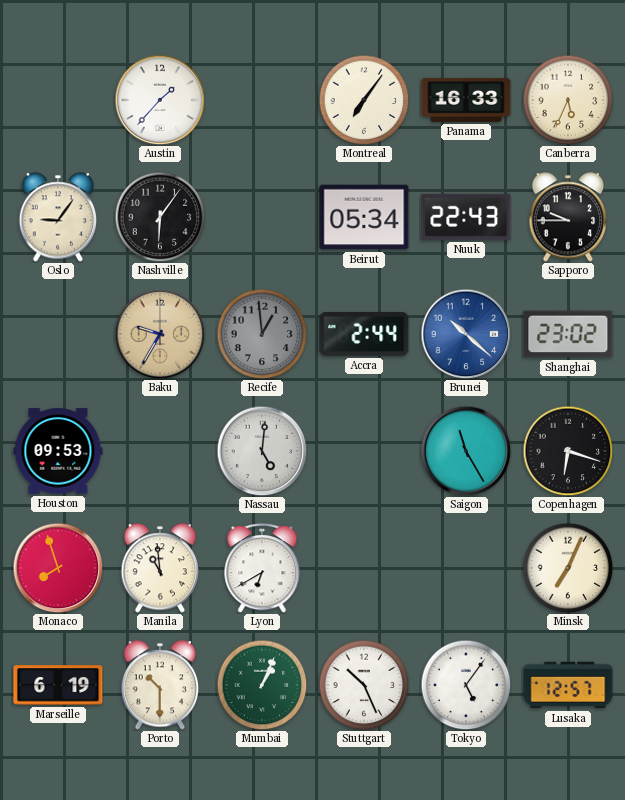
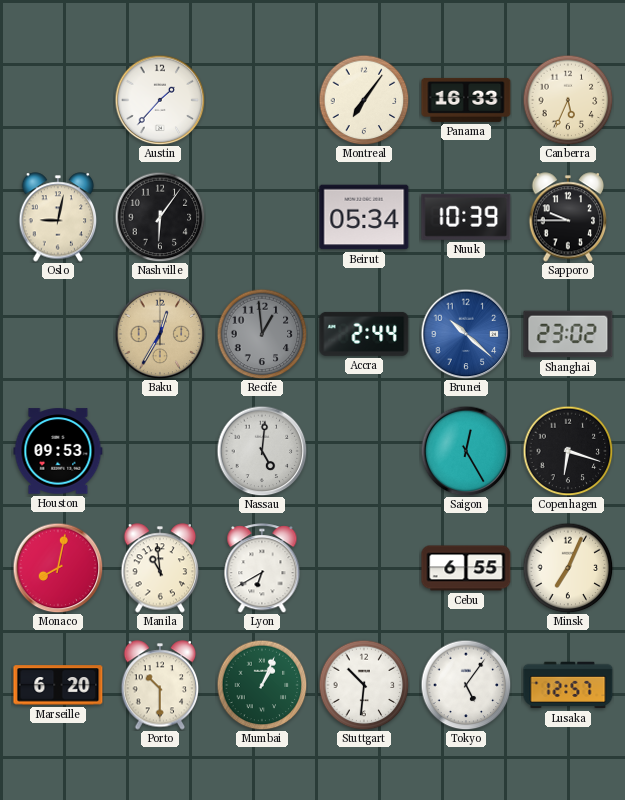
Oslo: 9:06 -> 9:02 (58, 217)
Nuuk: 22:43 -> 10:39 (466, 217)
Baku: 9:35 -> 12:35 (160, 334)
Saigon: 11:25 -> 12:25 (466, 451)
Monaco: 7:57 -> 8:02 (58, 568)
Cebu: none -> 6:55 (466, 568)
Marseille: 6:19 -> 6:20 (58, 685)
Stuttgart: 10:26 -> 10:31 (364, 685)
